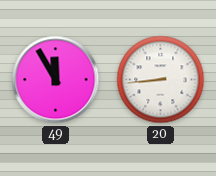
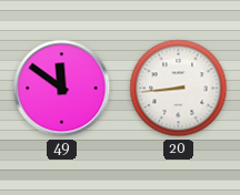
49: 11:55 -> 11:51 (62, 89)
